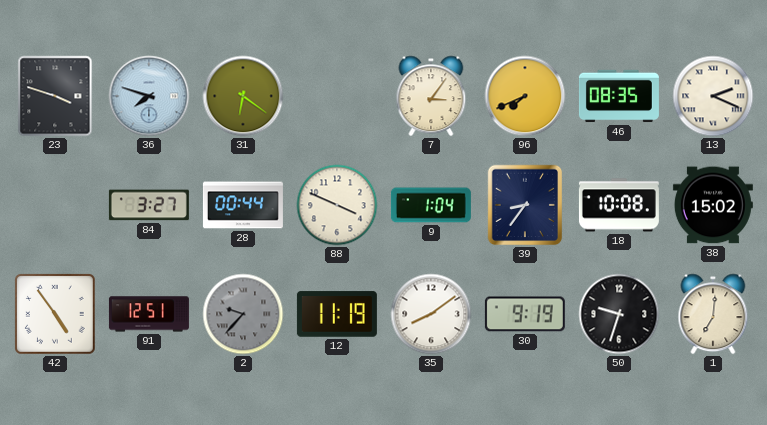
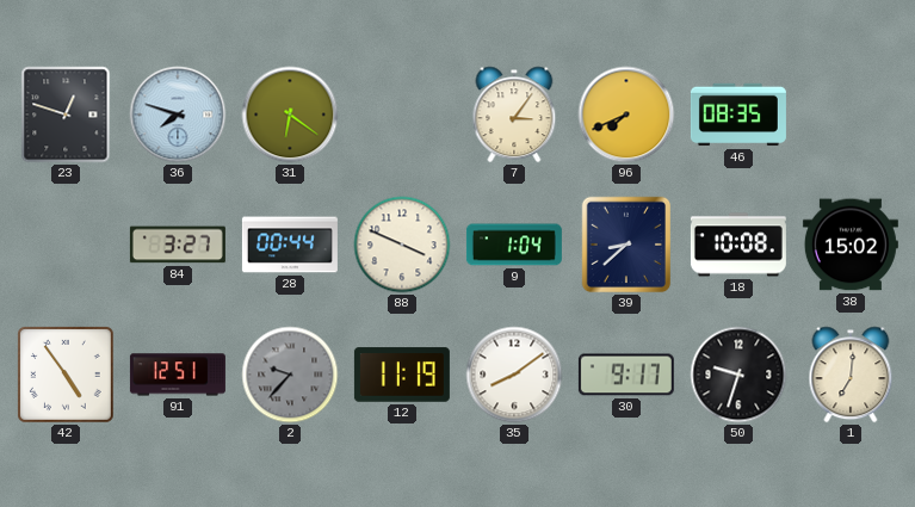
23: 3:48 -> 12:48 (66, 115)
13: 2:19 -> none (713, 96)
39: 8:36 -> 8:38 (626, 245)
30: 9:19 -> 9:17 (626, 375)
